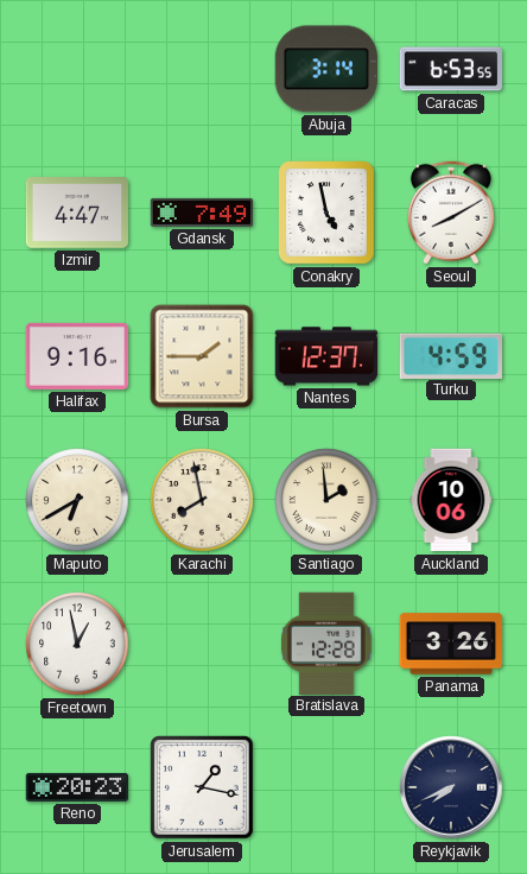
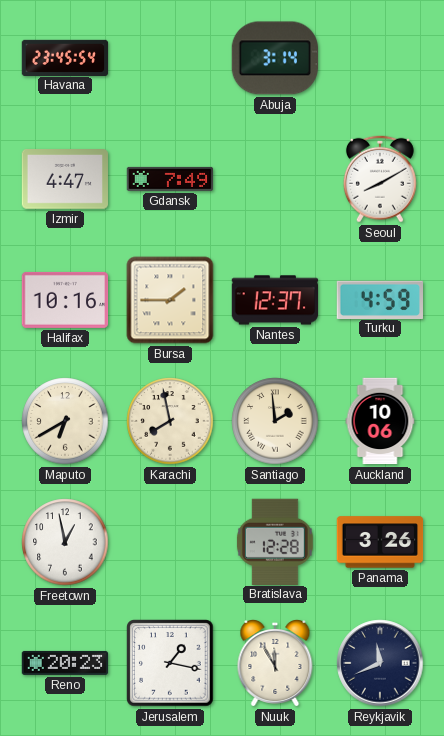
Havana: none -> 23:45 (65, 57)
Caracas: 6:53 -> none (450, 69)
Conakry: 4:58 -> none (326, 213)
Halifax: 9:16 -> 10:16 (65, 300)
Nuuk: none -> 11:55 (275, 664)
Reykjavik: 7:41 -> 11:41 (380, 663)
